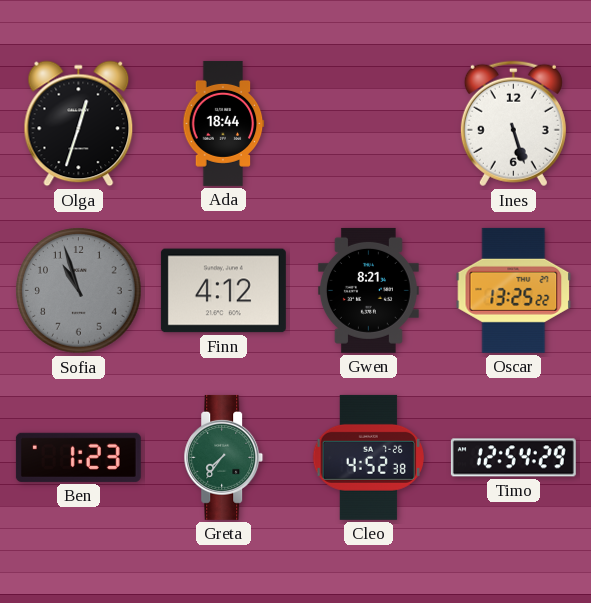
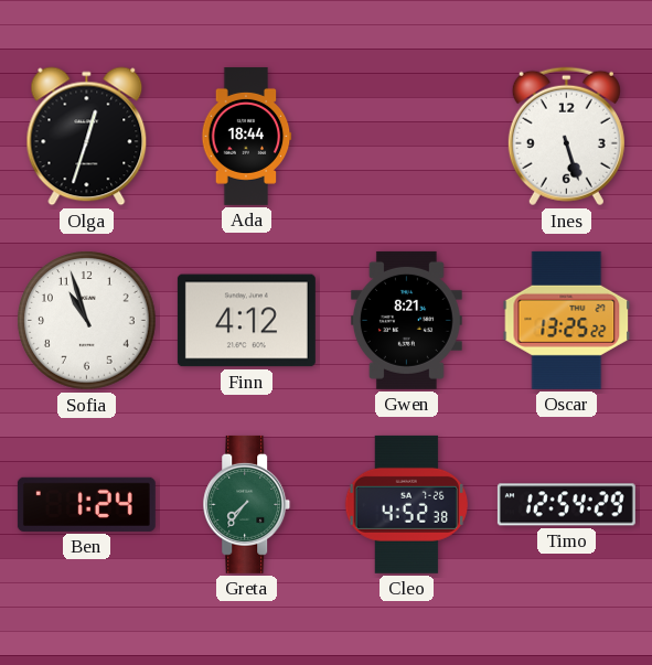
Sofia dial: grey -> white (87, 321)
Ben: 1:23 -> 1:24 (86, 504)
